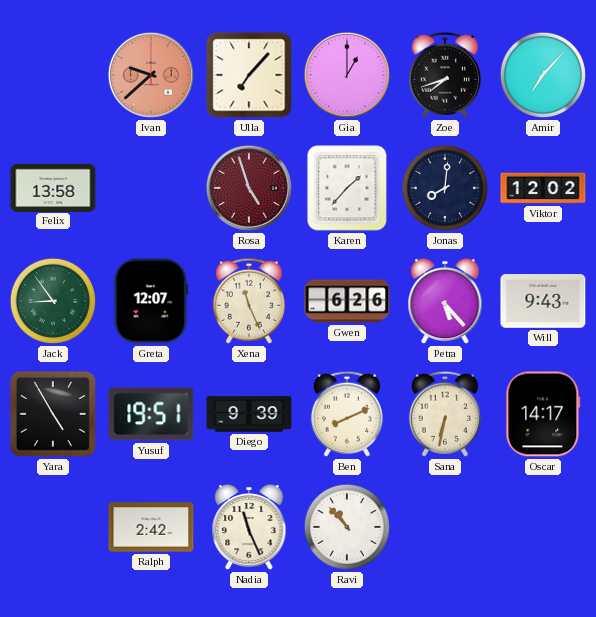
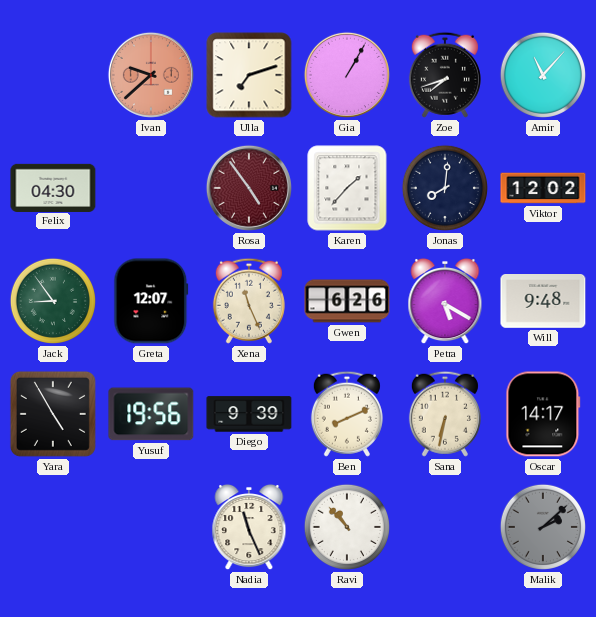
Ulla: 7:07 -> 7:12 (249, 75)
Gia: 1:00 -> 1:05 (347, 75)
Amir: 7:07 -> 11:07 (543, 75)
Felix: 13:58 -> 04:30 (53, 187)
Rosa: 4:57 -> 4:54 (249, 188)
Petra: 5:23 -> 5:20 (445, 301)
Will: 9:43 -> 9:48 (543, 302)
Yusuf: 19:51 -> 19:56 (151, 414)
Ralph: 2:42 -> none (151, 527)
Malik: none -> 2:08 (543, 527)
